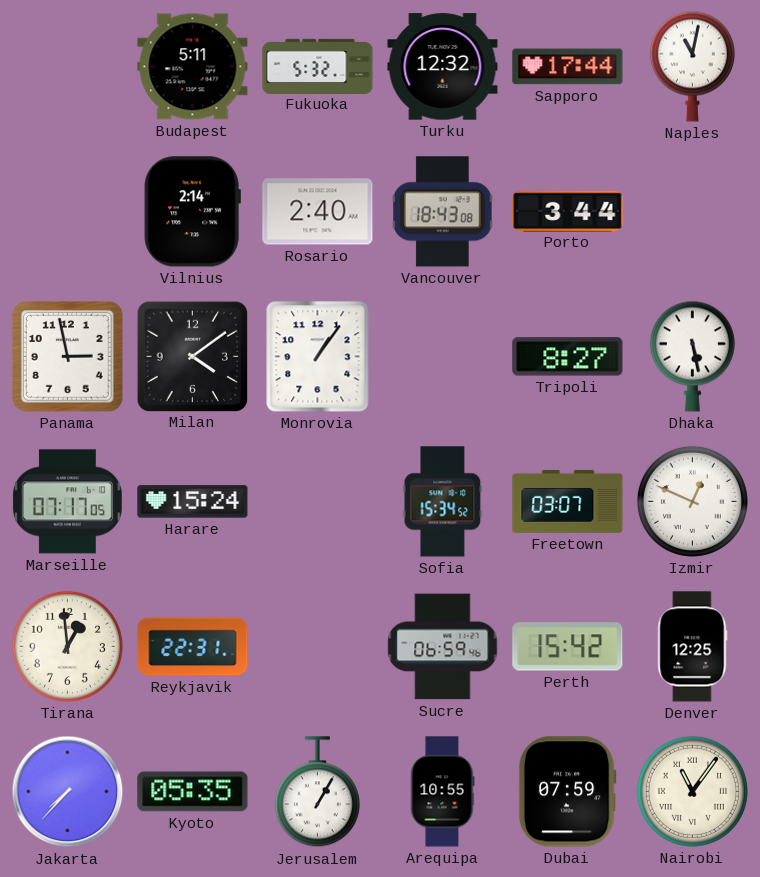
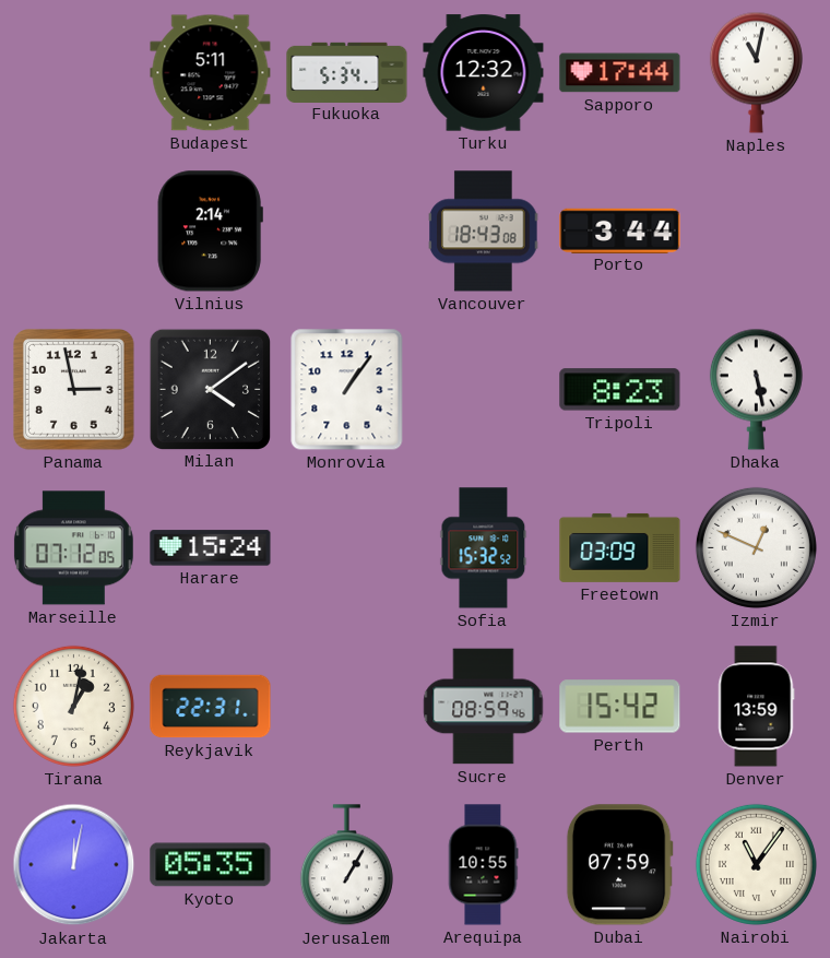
Fukuoka: 5:32 -> 5:34 (347, 72)
Rosario: 2:40 -> none (318, 212)
Tripoli: 8:27 -> 8:23 (620, 390)
Marseille: 07:17 -> 07:12 (73, 548)
Sofia: 15:34 -> 15:32 (484, 548)
Freetown: 03:07 -> 03:09 (620, 547)
Tirana: 12:59 -> 1:02 (73, 706)
Sucre: 06:59 -> 08:59 (484, 707)
Denver: 12:25 -> 13:59 (757, 707)
Jakarta: 7:37 -> 12:02 (74, 865)
